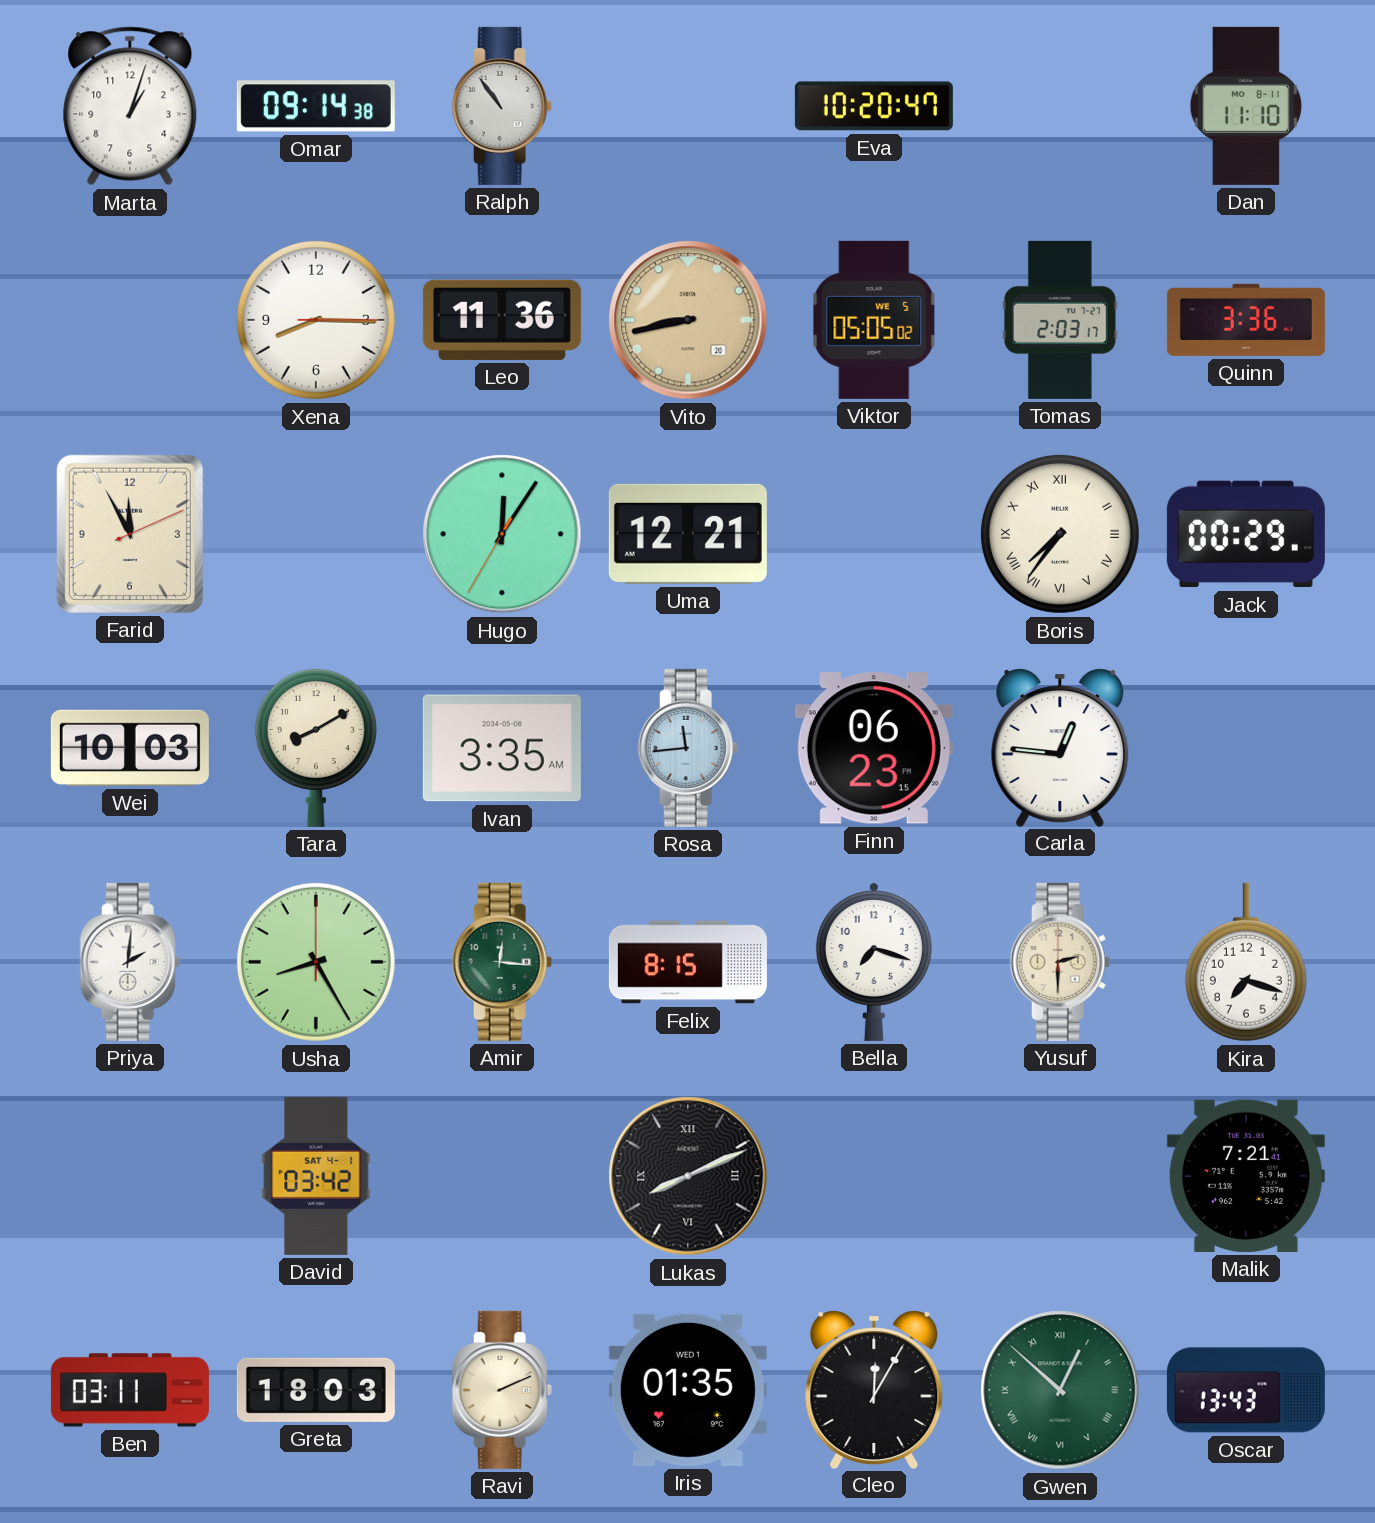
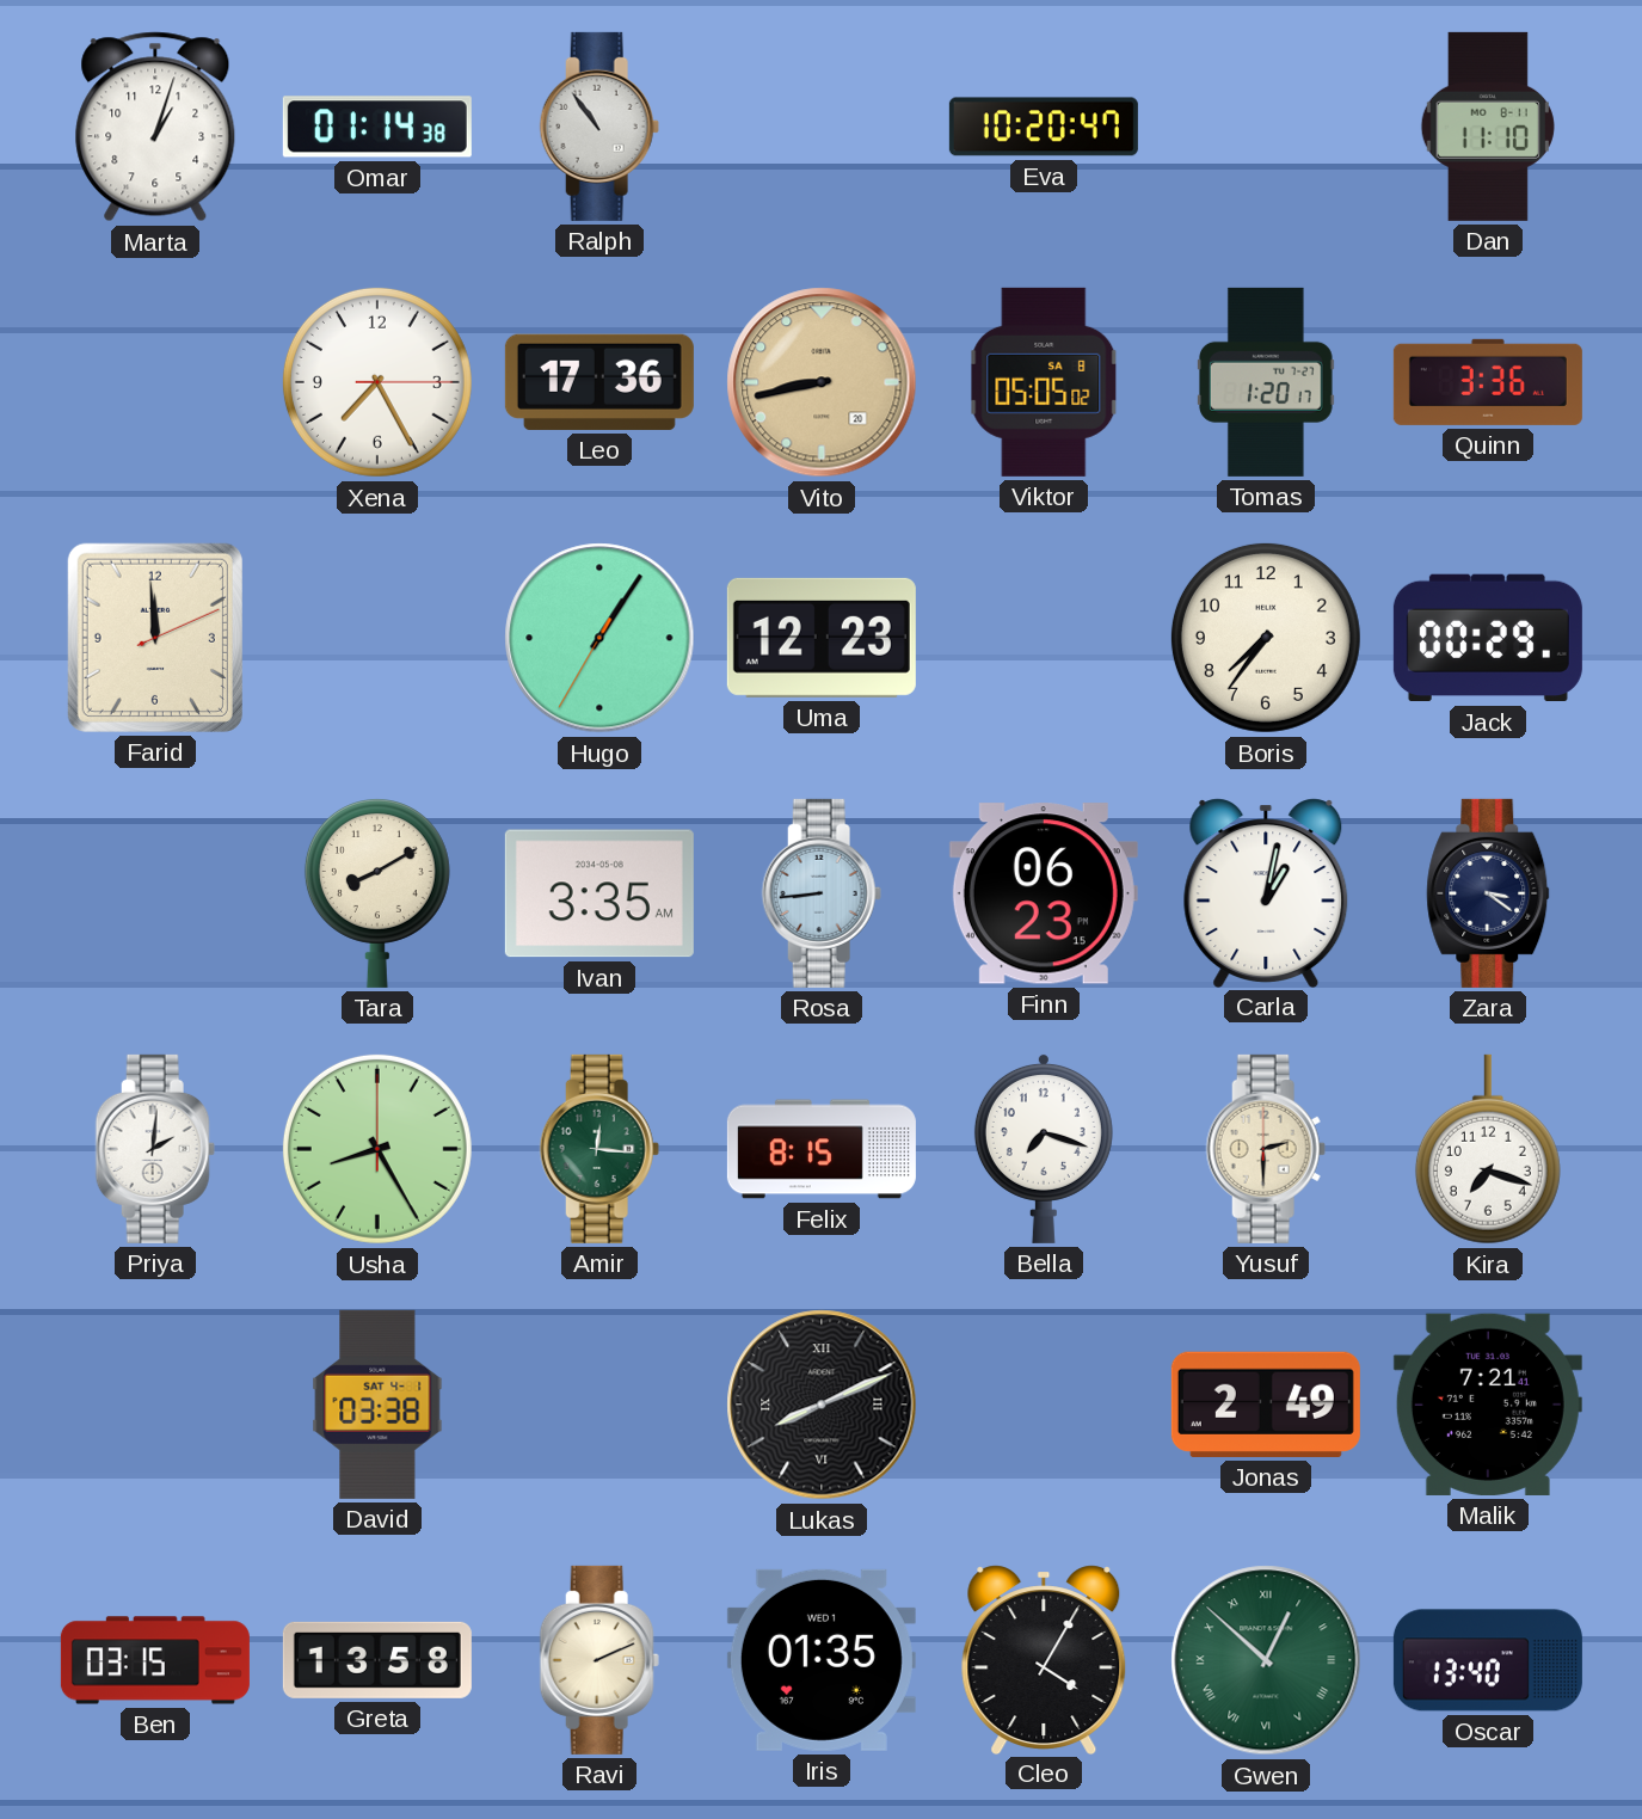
Omar: 09:14 -> 01:14 (377, 127)
Xena: 8:15 -> 7:25 (377, 382)
Leo: 11:36 -> 17:36 (599, 382)
Viktor date: WE 5 -> SA 8 (1044, 382)
Tomas: 2:03 -> 1:20 (1266, 382)
Farid: 11:55 -> 11:59 (155, 638)
Hugo: 12:05 -> 1:05 (599, 638)
Uma: 12:21 -> 12:23 (822, 638)
Boris numerals: Roman -> Arabic (1266, 638)
Wei: 10:03 -> none (130, 748)
Rosa: 11:44 -> 8:44 (822, 893)
Carla: 12:46 -> 1:02 (1266, 892)
Zara: none -> 3:21 (1488, 893)
David: 03:42 -> 03:38 (377, 1405)
Jonas: none -> 2:49 (1266, 1405)
Ben: 03:11 -> 03:15 (155, 1660)
Greta: 18:03 -> 13:58 (377, 1660)
Cleo: 12:05 -> 4:05 (1044, 1659)
Oscar: 13:43 -> 13:40 (1488, 1660)
